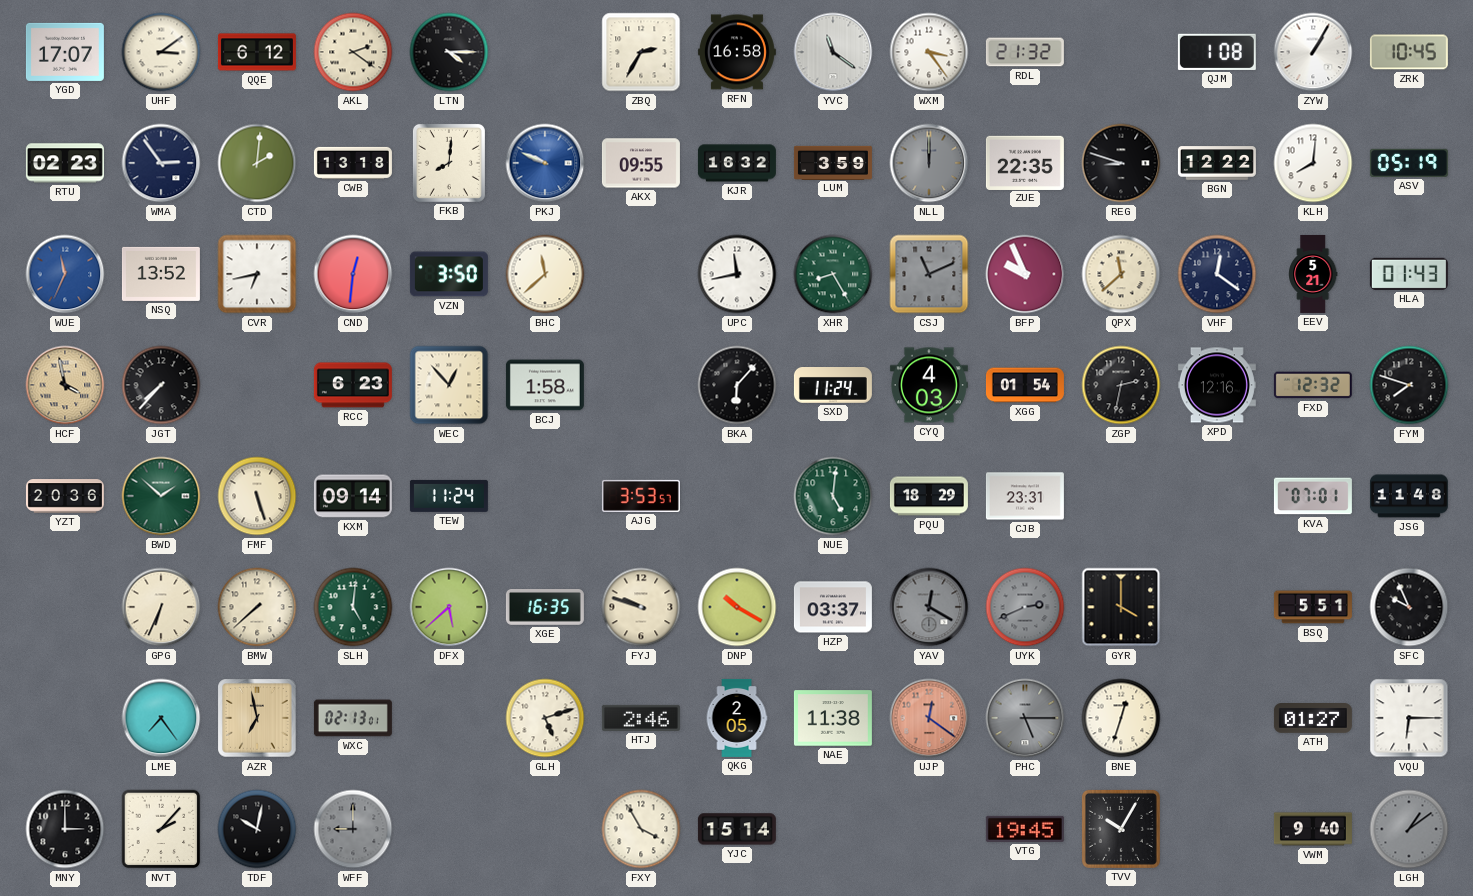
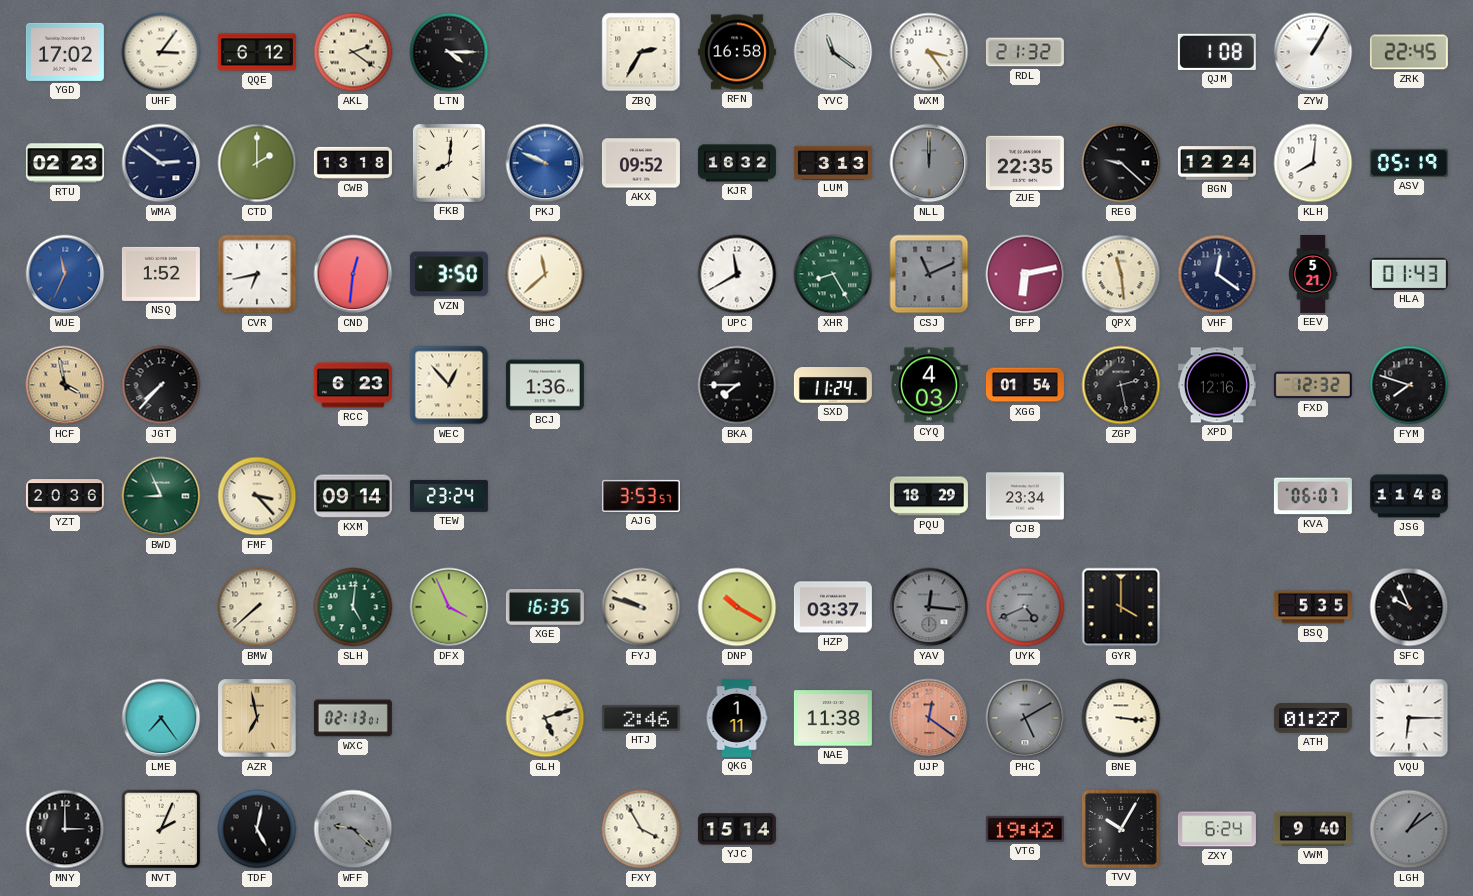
YGD: 17:07 -> 17:02 (65, 52)
UHF: 3:09 -> 3:06 (161, 52)
ZRK: 10:45 -> 22:45 (1409, 52)
WMA: 2:54 -> 2:51 (161, 163)
CTD: 2:01 -> 2:00 (257, 163)
AKX: 09:55 -> 09:52 (641, 163)
LUM: 3:59 -> 3:13 (833, 162)
REG: 8:48 -> 9:22 (1121, 163)
BGN: 12:22 -> 12:24 (1217, 163)
NSQ: 13:52 -> 1:52 (161, 274)
UPC: 11:43 -> 11:40 (737, 274)
BFP: 9:56 -> 6:13 (1025, 274)
QPX: 11:38 -> 11:29 (1121, 274)
BCJ: 1:58 -> 1:36 (545, 385)
BKA: 6:07 -> 7:45 (737, 385)
ZGP: 2:32 -> 2:28 (1121, 385)
BWD: 1:52 -> 8:56 (161, 496)
FMF: 5:27 -> 3:23 (257, 496)
TEW: 11:24 -> 23:24 (449, 496)
NUE: 5:01 -> none (833, 496)
CJB: 23:31 -> 23:34 (1025, 496)
KVA: 07:01 -> 06:07 (1313, 496)
GPG: 6:34 -> none (161, 607)
DFX: 5:38 -> 3:56 (449, 607)
YAV: 12:20 -> 12:16 (929, 607)
UYK: 2:41 -> 4:41 (1025, 607)
BSQ: 5:51 -> 5:35 (1313, 607)
QKG: 2:05 -> 1:11 (737, 718)
PHC: 5:15 -> 5:10 (1025, 718)
BNE: 12:33 -> 3:16 (1121, 718)
NVT: 2:07 -> 2:04 (161, 829)
TDF: 10:02 -> 5:02 (257, 829)
WFF: 9:00 -> 9:22 (353, 829)
VTG: 19:45 -> 19:42 (1025, 829)
ZXY: none -> 6:24 (1217, 829)
